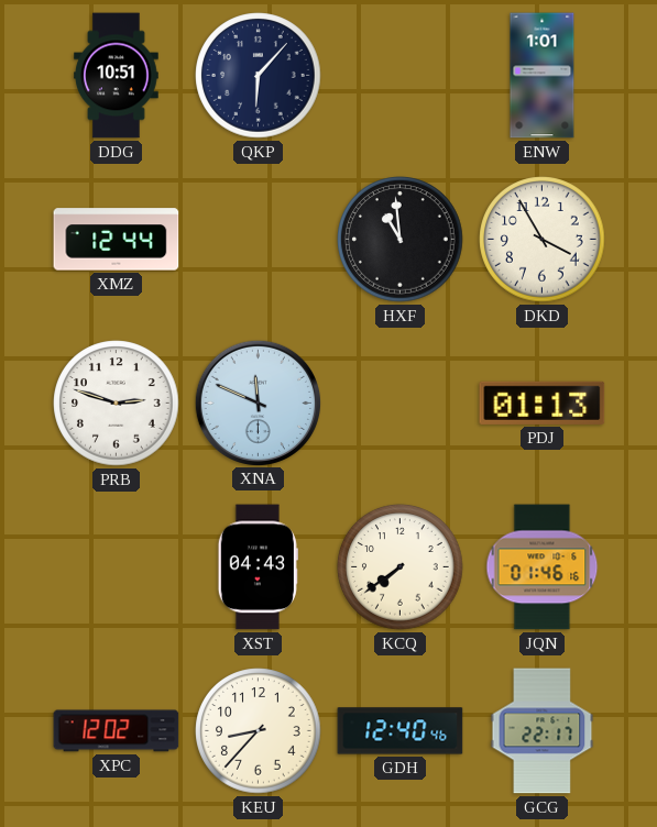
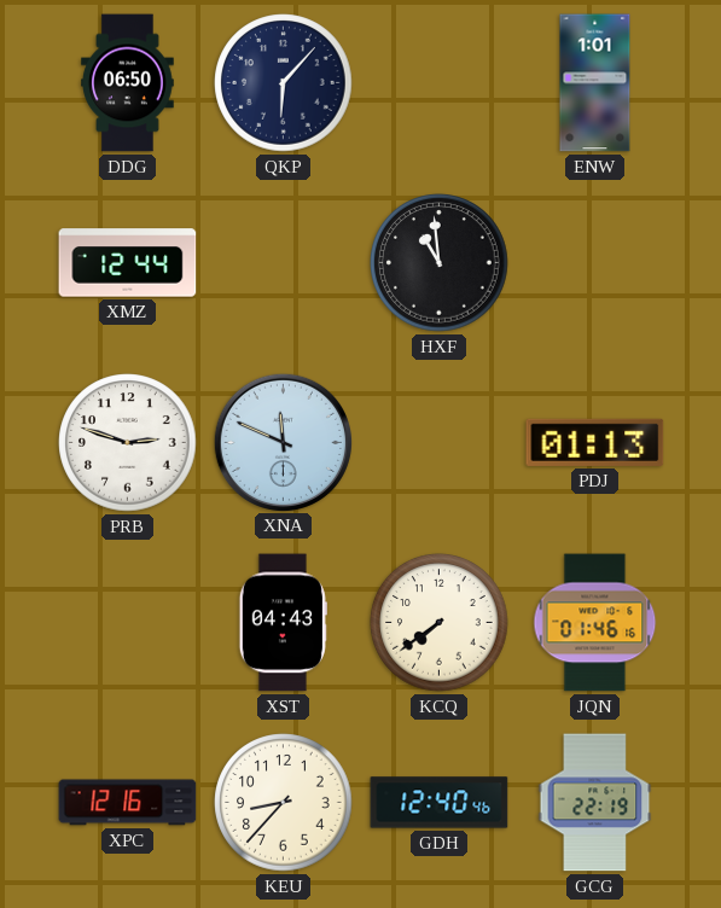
DDG: 10:51 -> 06:50 (128, 83)
DKD: 3:55 -> none (543, 240)
XPC: 12:02 -> 12:16 (128, 803)
GCG: 22:17 -> 22:19 (595, 803)
